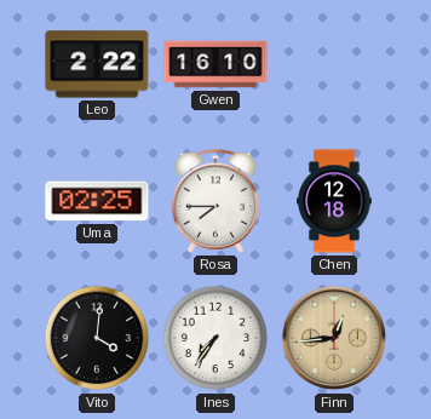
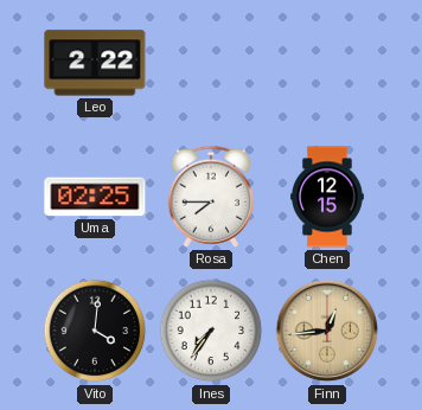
Gwen: 16:10 -> none (215, 64)
Chen: 12:18 -> 12:15 (328, 197)
